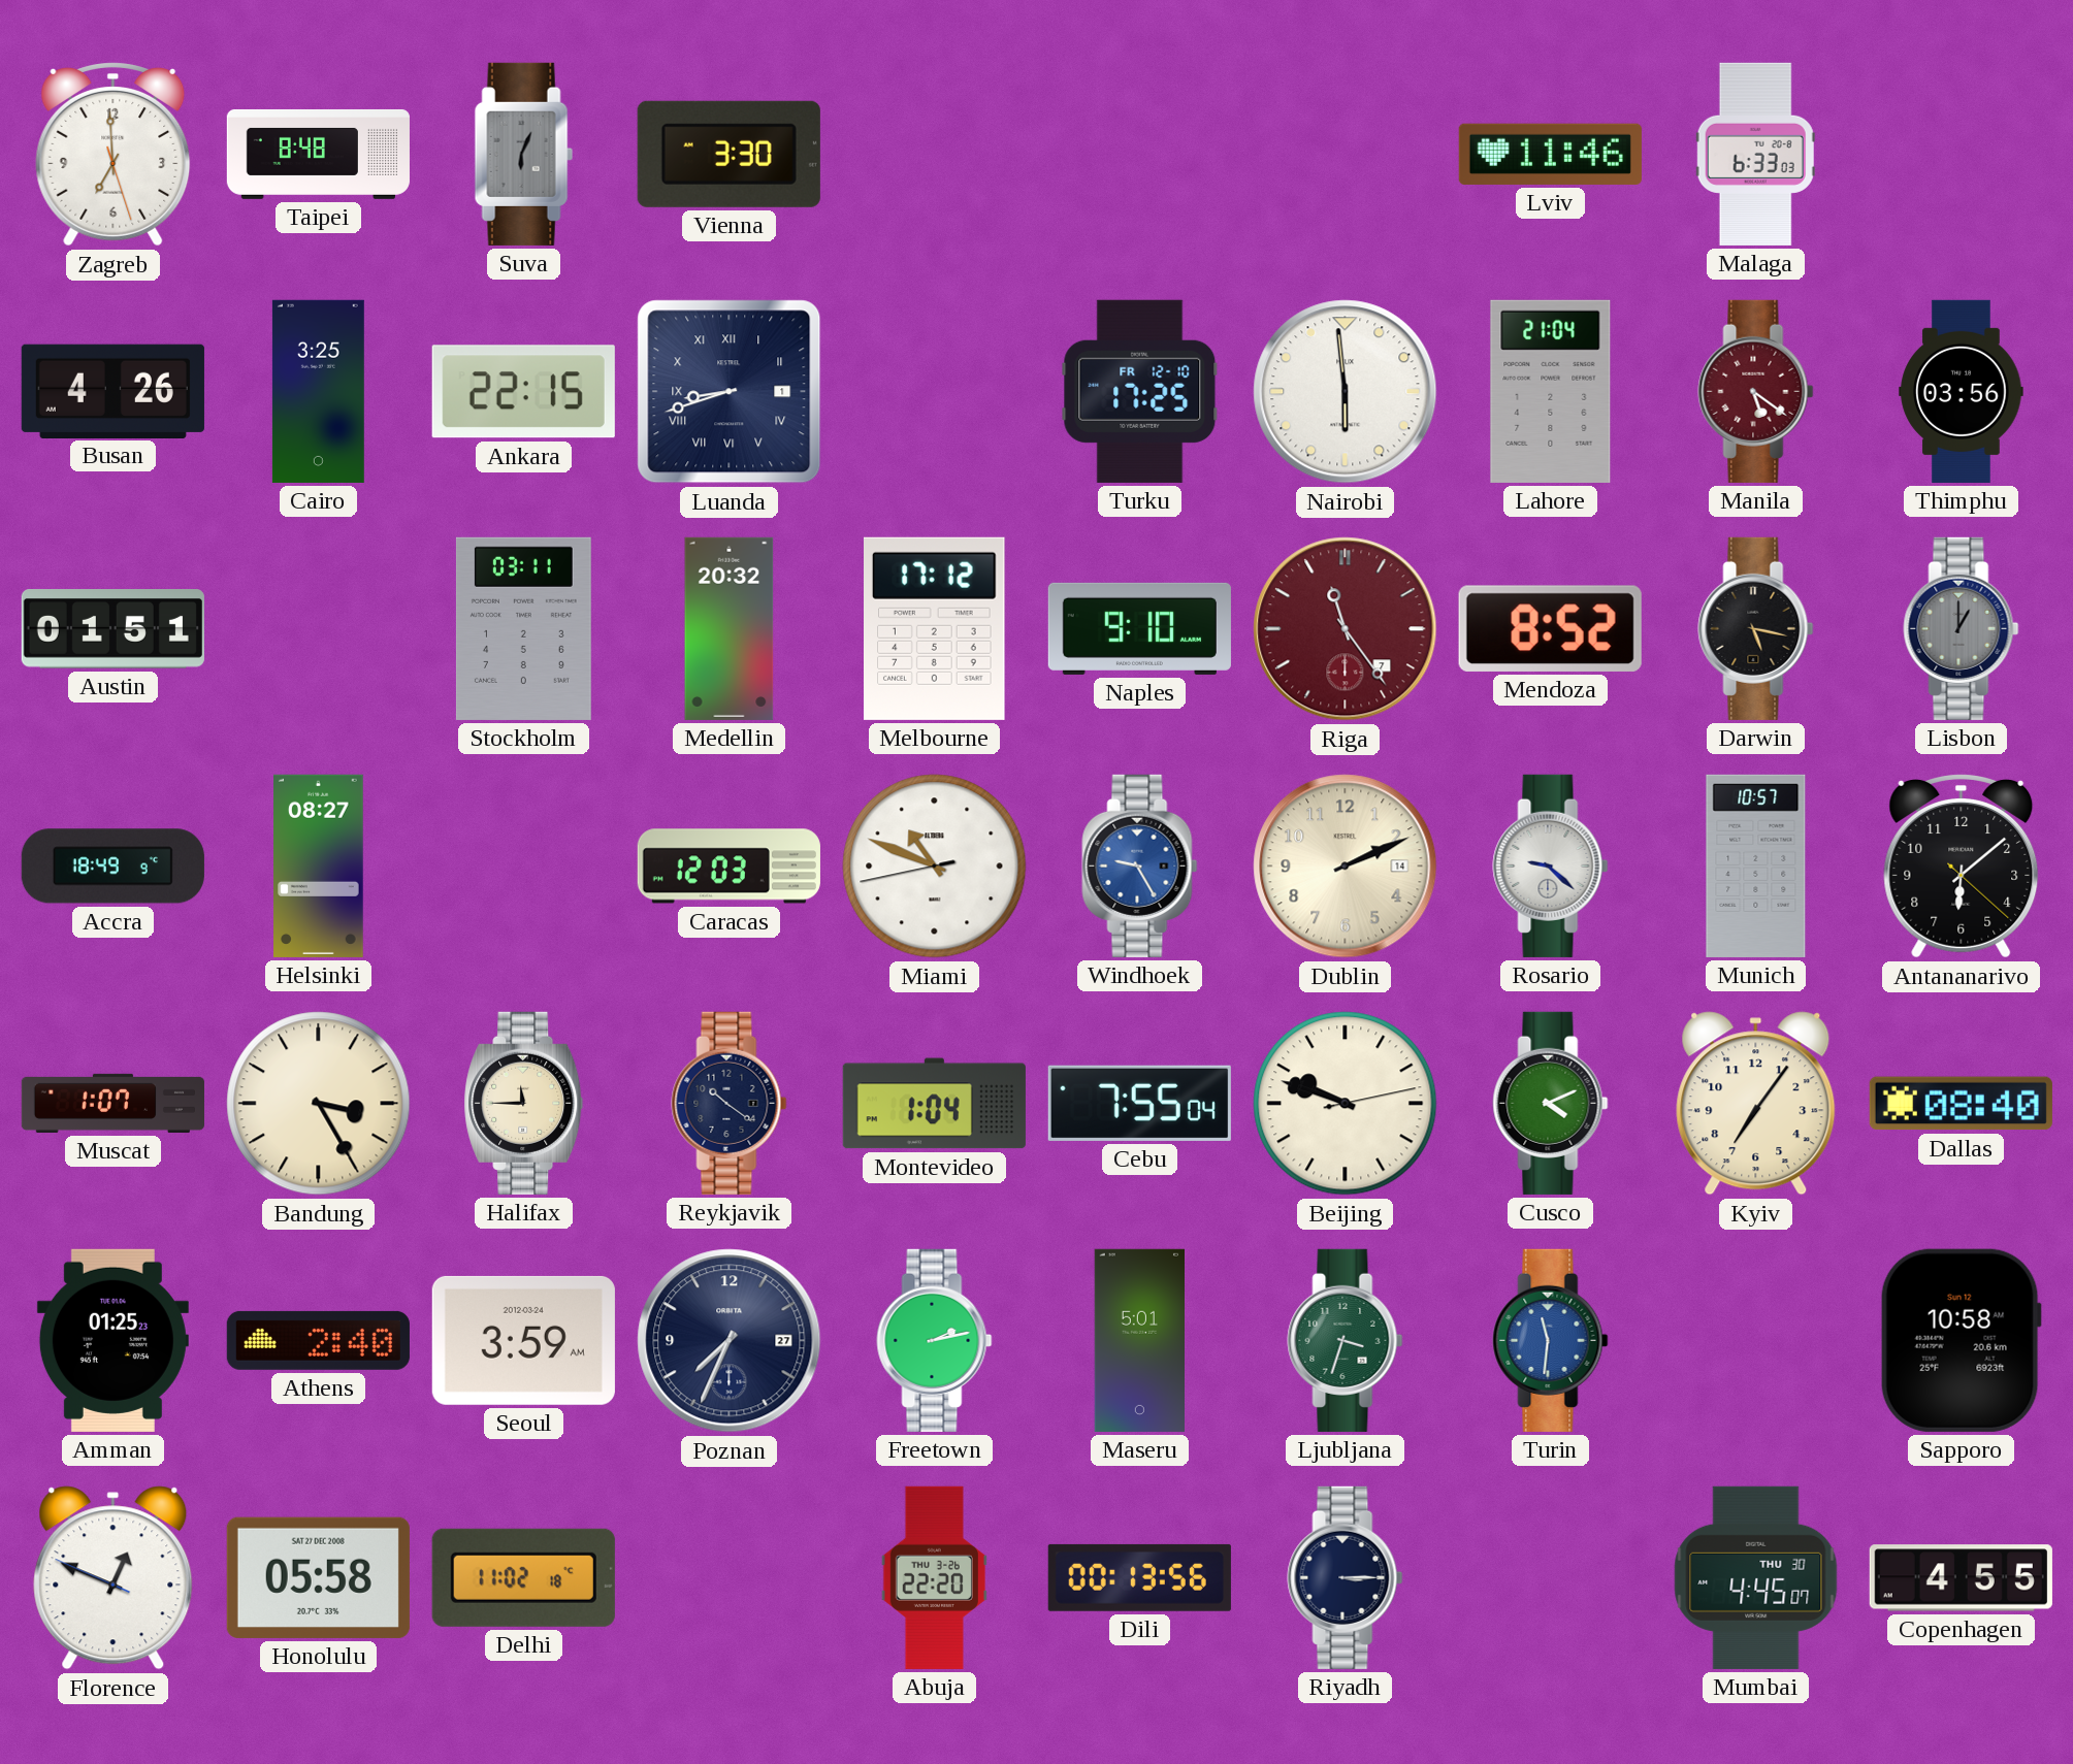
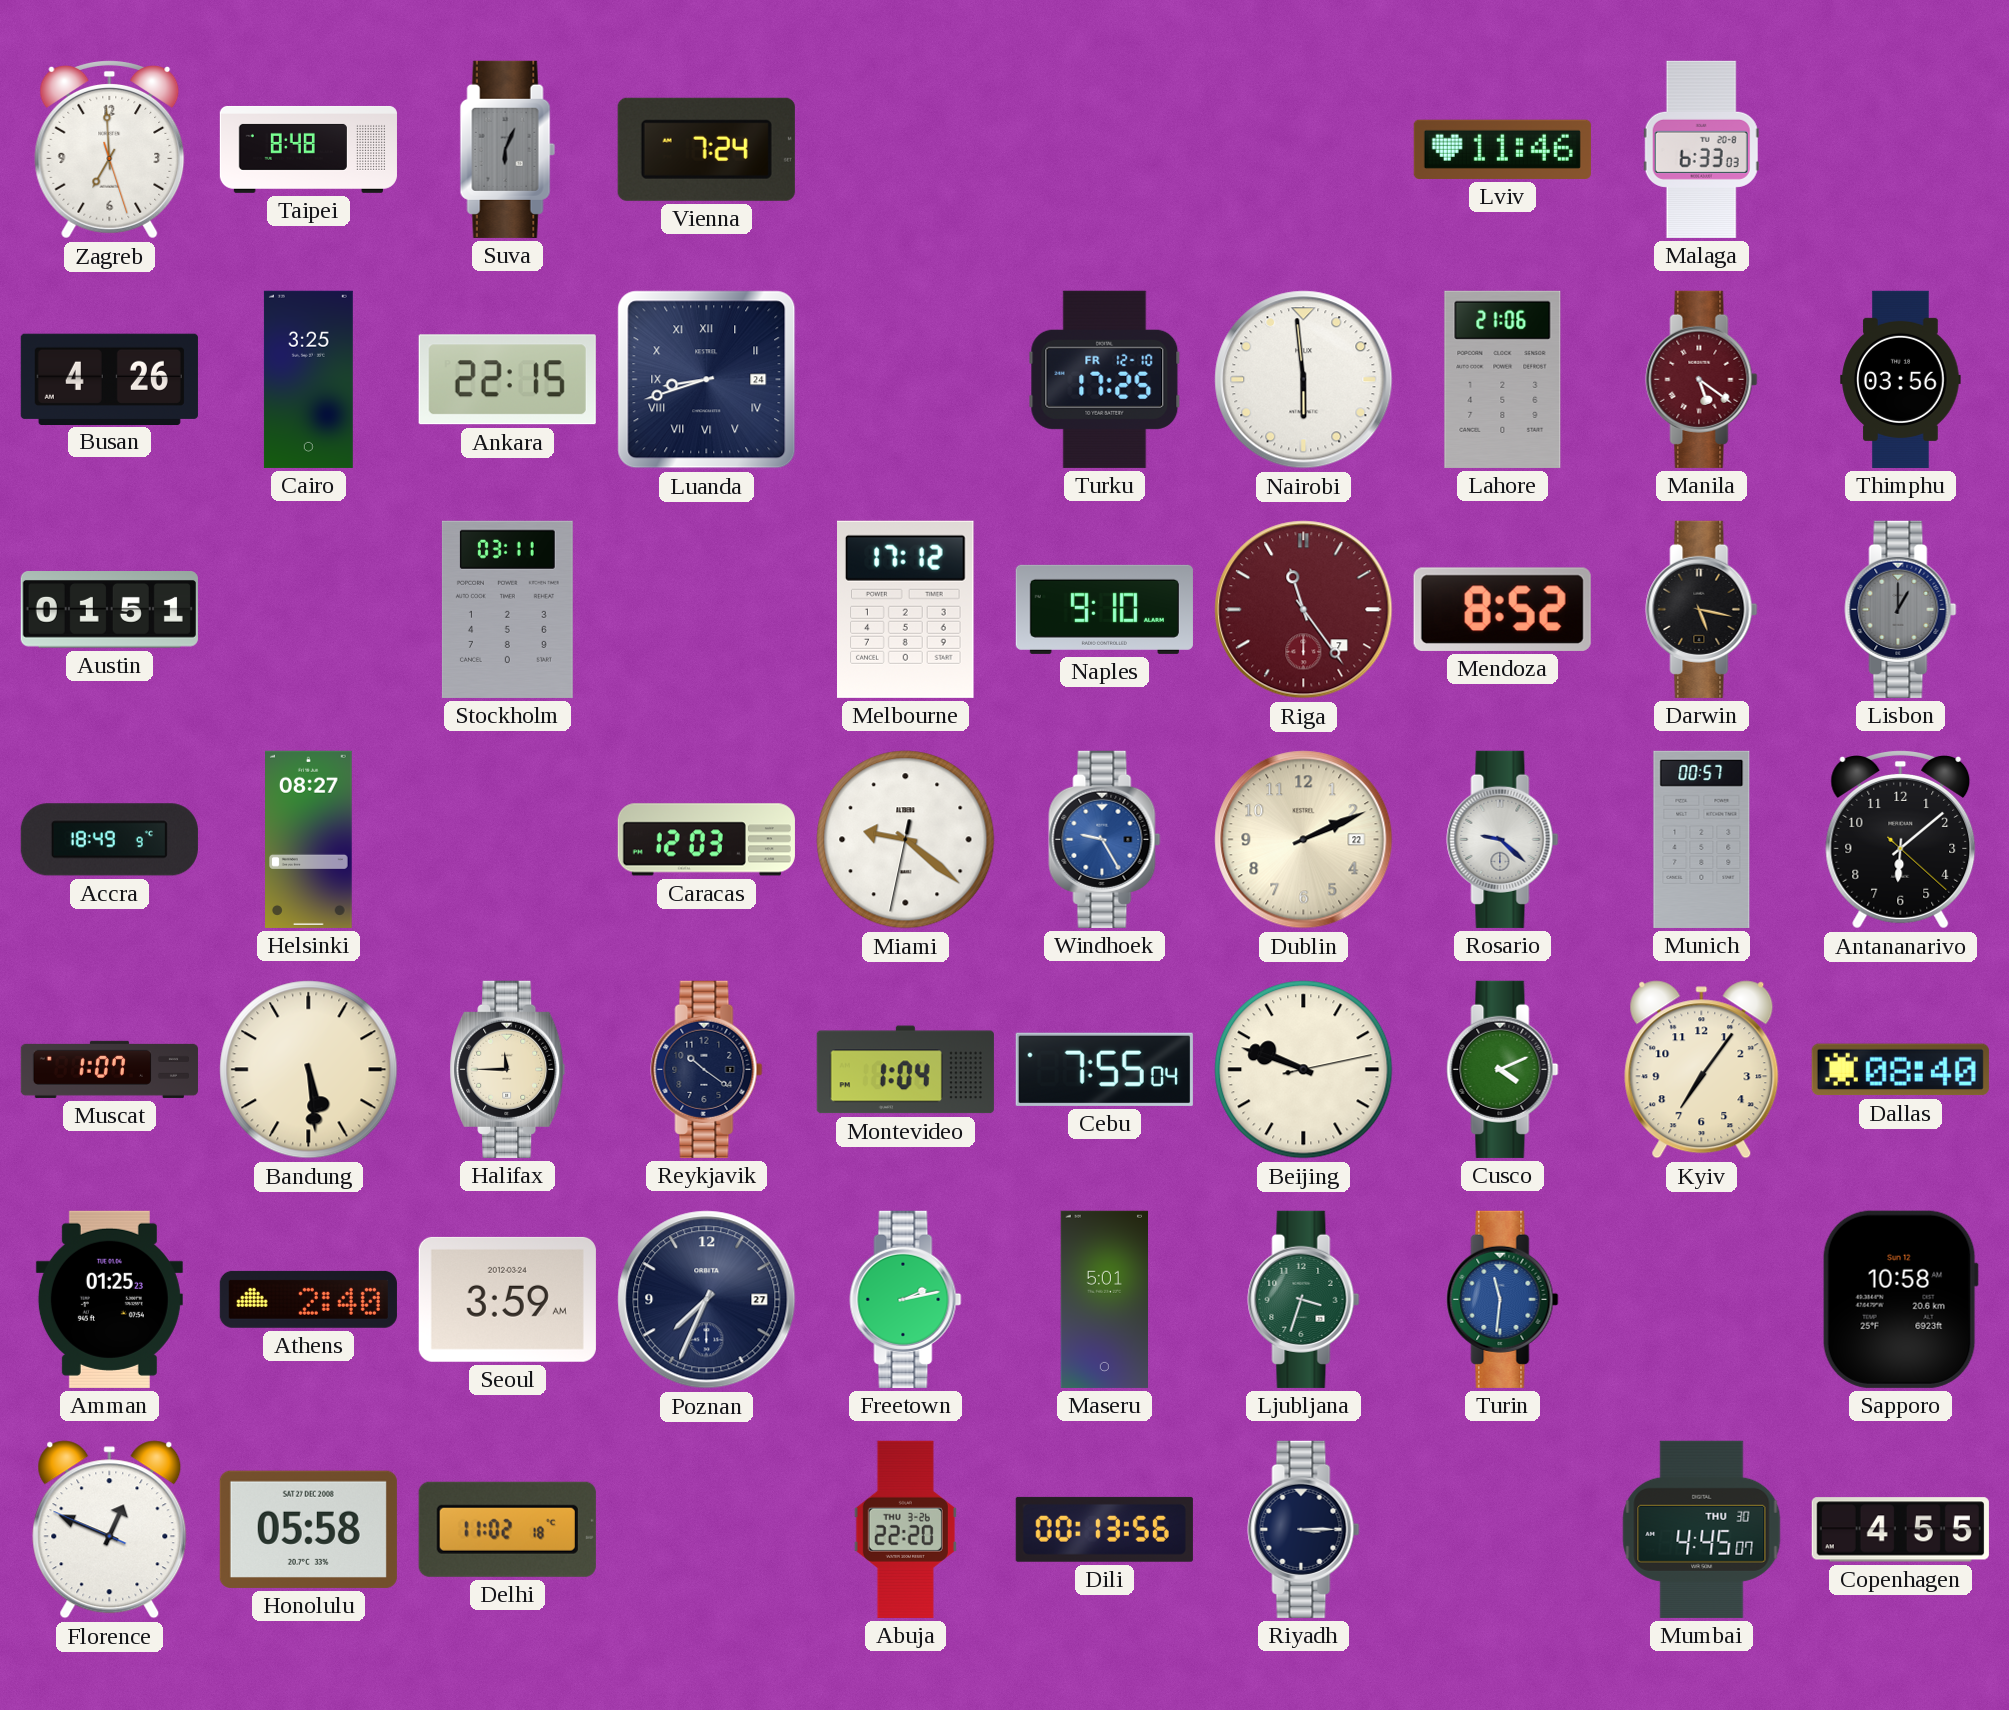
Vienna: 3:30 -> 7:24 (706, 149)
Luanda date: 1 -> 24 (707, 380)
Lahore: 21:04 -> 21:06 (1503, 379)
Medellin: 20:32 -> none (730, 628)
Miami: 10:48 -> 9:21 (906, 840)
Dublin date: 14 -> 22 (1304, 840)
Munich: 10:57 -> 00:57 (1702, 839)
Bandung: 3:25 -> 5:29 (309, 1070)
